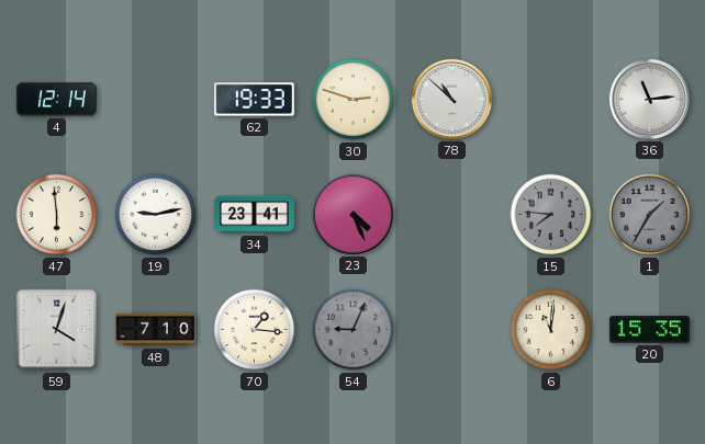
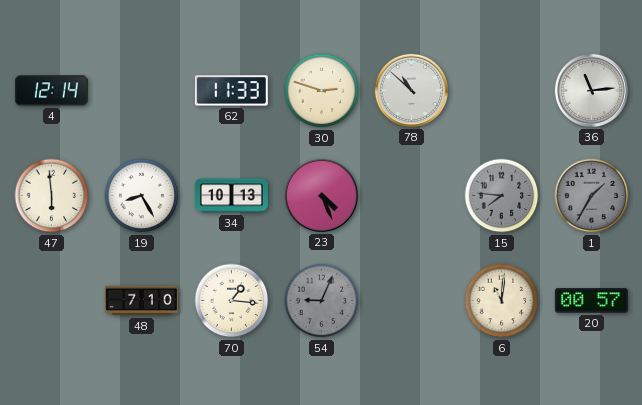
62: 19:33 -> 11:33 (231, 91)
19: 9:13 -> 8:25 (142, 196)
34: 23:41 -> 10:13 (231, 196)
59: 4:03 -> none (57, 330)
20: 15:35 -> 00:57 (591, 301)
